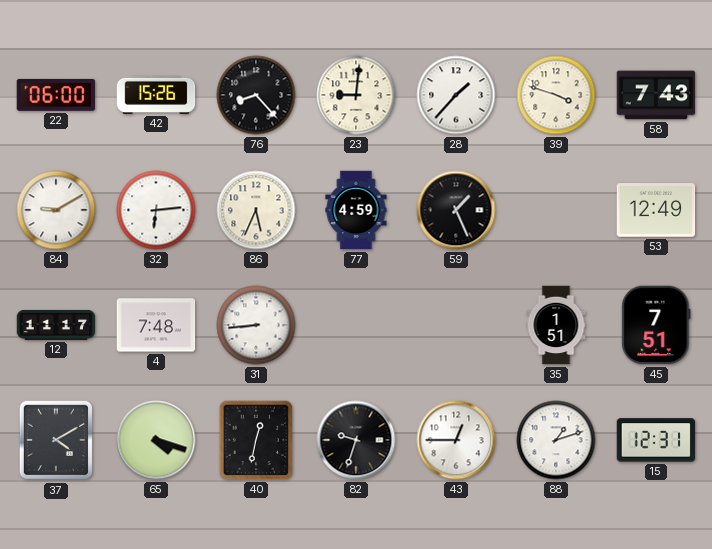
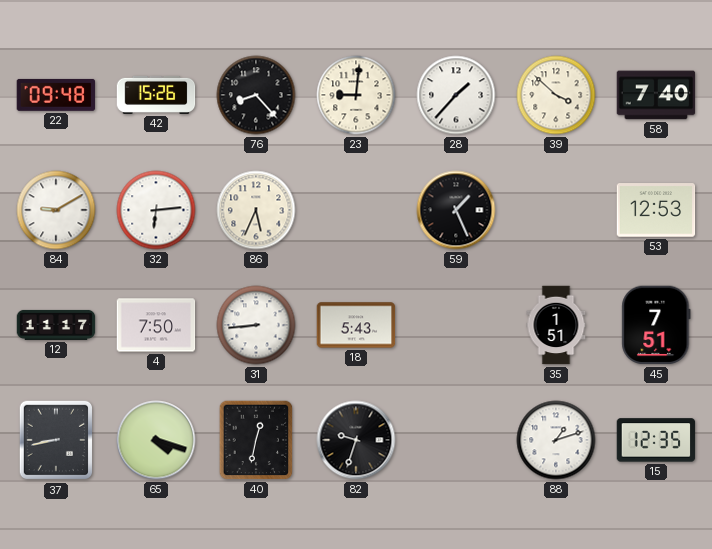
22: 06:00 -> 09:48 (56, 95)
39: 3:48 -> 3:52 (556, 95)
58: 7:43 -> 7:40 (656, 95)
77: 4:59 -> none (356, 210)
53: 12:49 -> 12:53 (656, 210)
4: 7:48 -> 7:50 (156, 325)
18: none -> 5:43 (356, 325)
37: 4:10 -> 8:43 (55, 440)
43: 12:45 -> none (456, 440)
15: 12:31 -> 12:35 (656, 440)
